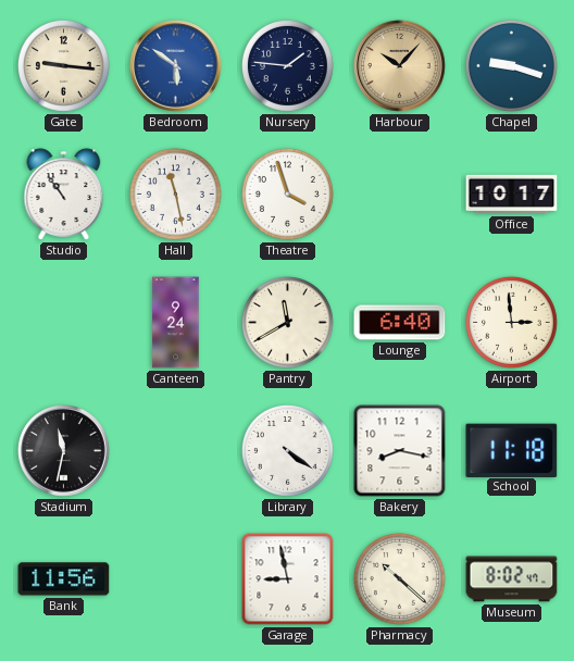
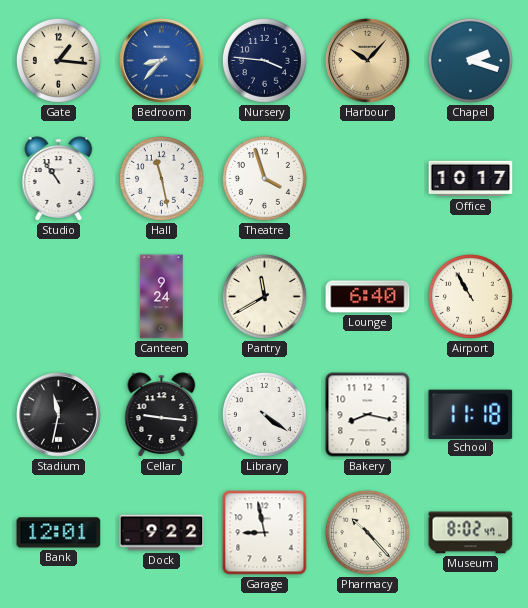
Gate: 9:16 -> 1:16 (58, 60)
Bedroom: 5:51 -> 8:37 (162, 61)
Nursery: 1:46 -> 3:46 (264, 60)
Chapel: 9:18 -> 2:18 (470, 60)
Airport: 2:59 -> 10:55 (470, 296)
Cellar: none -> 9:16 (162, 415)
Bank: 11:56 -> 12:01 (59, 533)
Dock: none -> 9:22 (162, 533)
Pharmacy: 10:22 -> 10:23 (367, 532)
